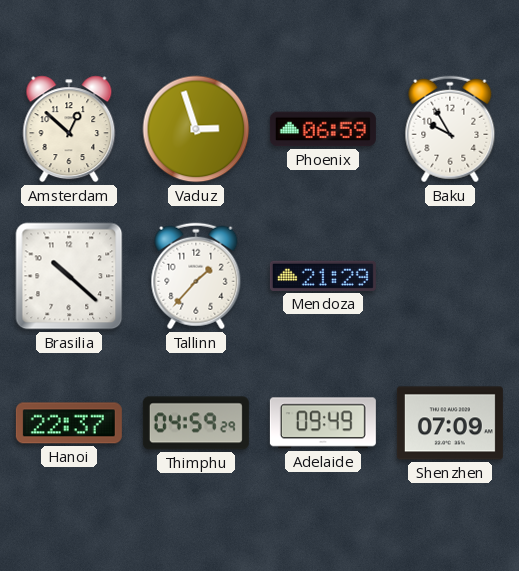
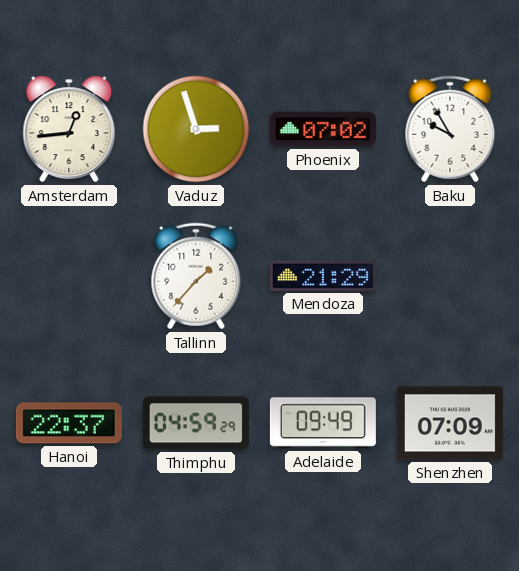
Amsterdam: 12:52 -> 12:44 (69, 129)
Phoenix: 06:59 -> 07:02 (323, 129)
Brasilia: 10:22 -> none (69, 276)
